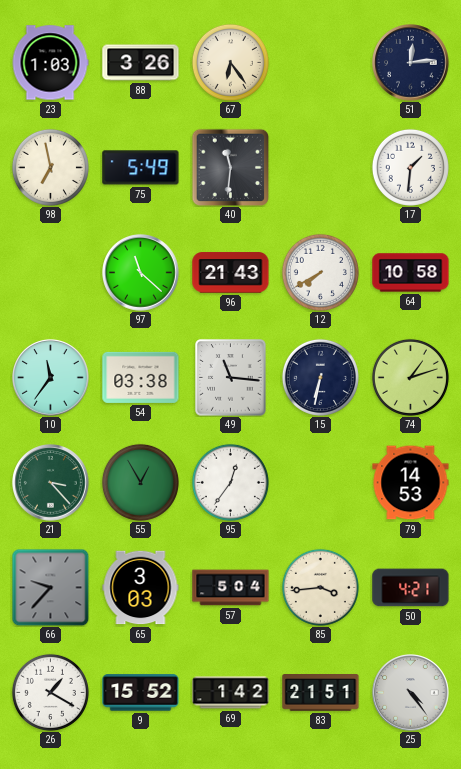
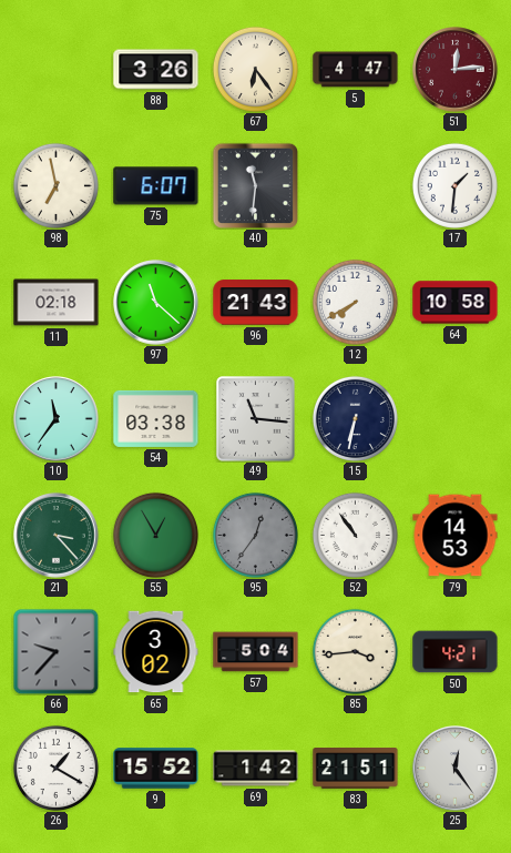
23: 1:03 -> none (50, 63)
5: none -> 4:47 (356, 70)
51 dial: navy -> burgundy (456, 70)
75: 5:49 -> 6:07 (156, 186)
11: none -> 02:18 (57, 303)
74: 1:12 -> none (410, 377)
95 dial: white -> grey (255, 535)
52: none -> 10:54 (355, 535)
65: 3:03 -> 3:02 (156, 652)
25: 4:24 -> 12:24 (456, 769)
